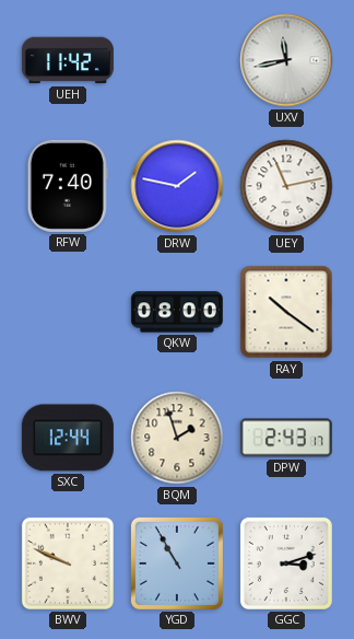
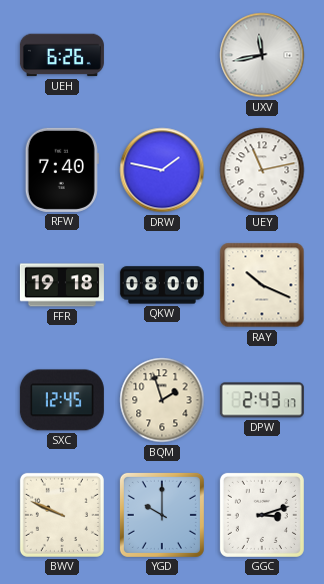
UEH: 11:42 -> 6:26 (62, 55)
FFR: none -> 19:18 (62, 285)
RAY: 10:21 -> 10:19 (262, 285)
SXC: 12:44 -> 12:45 (62, 400)
YGD: 10:55 -> 10:00 (162, 515)
